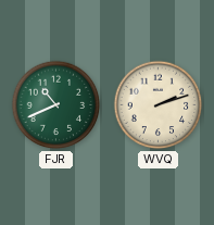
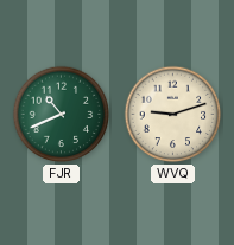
WVQ: 2:12 -> 9:12 (173, 115)
